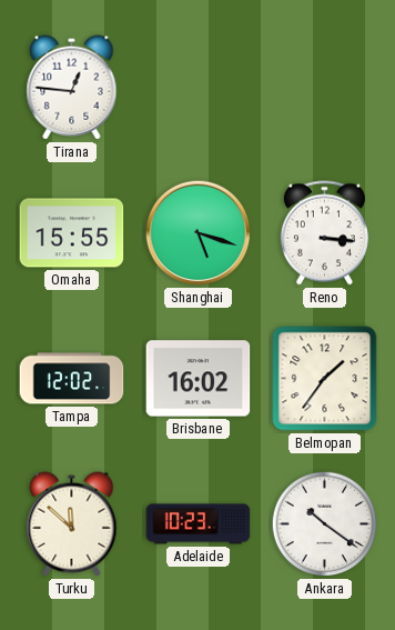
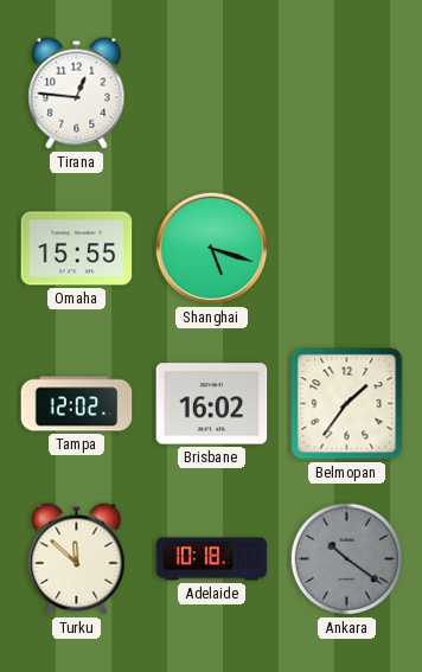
Reno: 3:16 -> none (324, 233)
Adelaide: 10:23 -> 10:18 (212, 559)
Ankara dial: white -> grey (347, 559)
